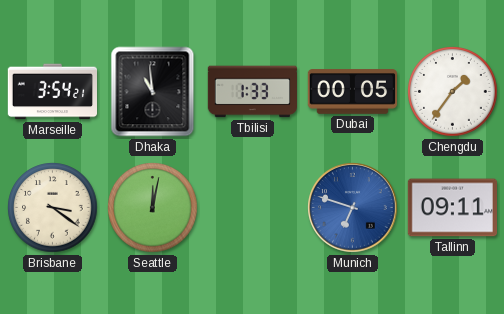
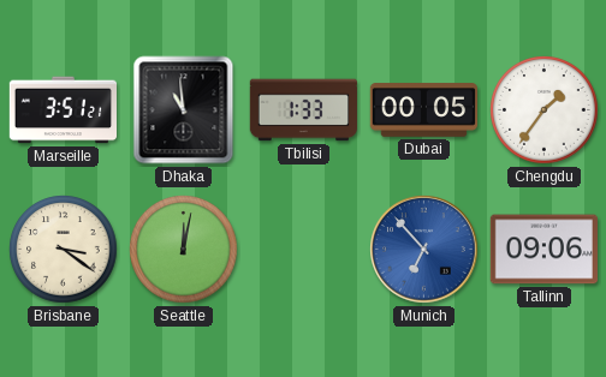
Marseille: 3:54 -> 3:51 (63, 110)
Munich: 6:48 -> 6:53 (424, 250)
Tallinn: 09:11 -> 09:06 (543, 250)
